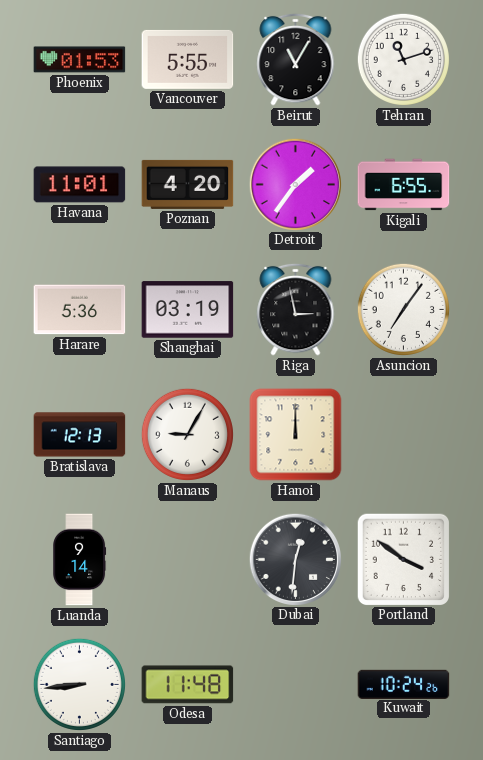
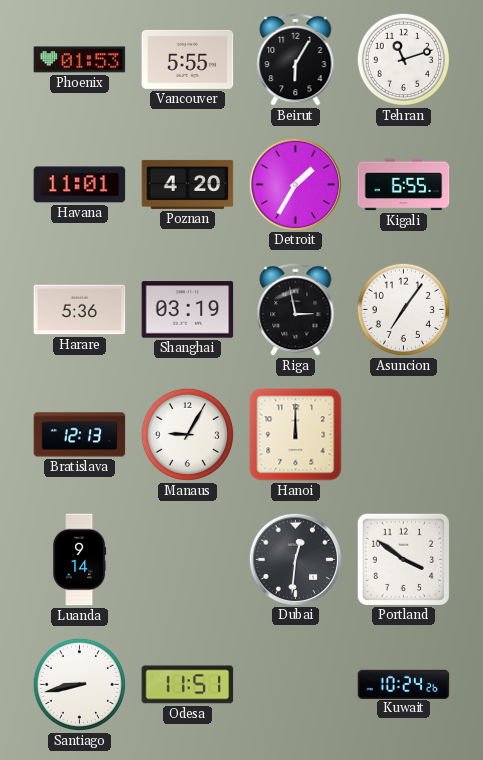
Beirut: 11:05 -> 6:05 (296, 59)
Detroit: 1:36 -> 1:35 (295, 184)
Santiago: 8:44 -> 8:43 (79, 684)
Odesa: 11:48 -> 11:51 (188, 685)
